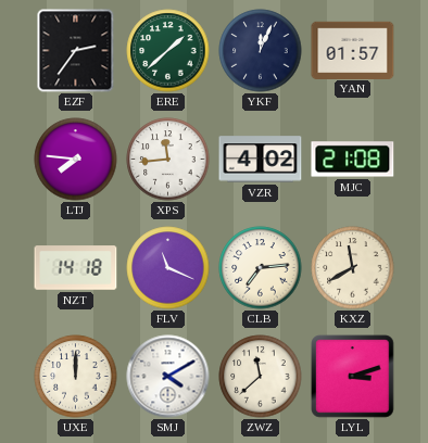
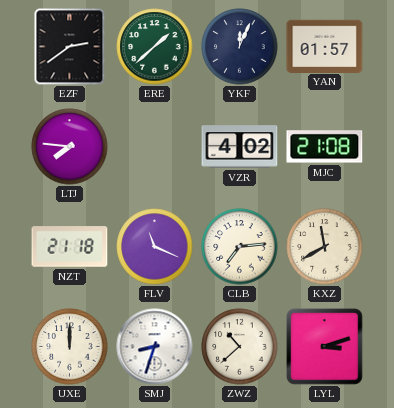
EZF: 2:36 -> 2:39 (70, 47)
XPS: 11:44 -> none (168, 160)
NZT: 14:18 -> 21:18 (70, 247)
SMJ: 4:10 -> 8:33 (155, 347)
ZWZ: 11:38 -> 10:38 (240, 347)
